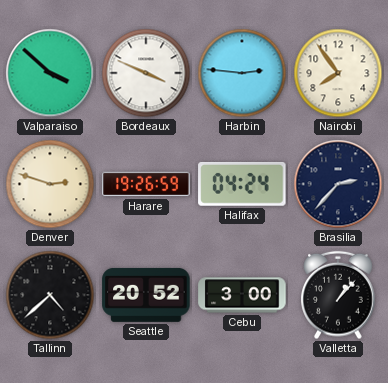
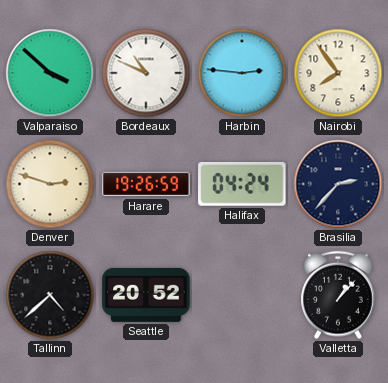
Bordeaux: 3:49 -> 10:49 (146, 73)
Cebu: 3:00 -> none (242, 295)
